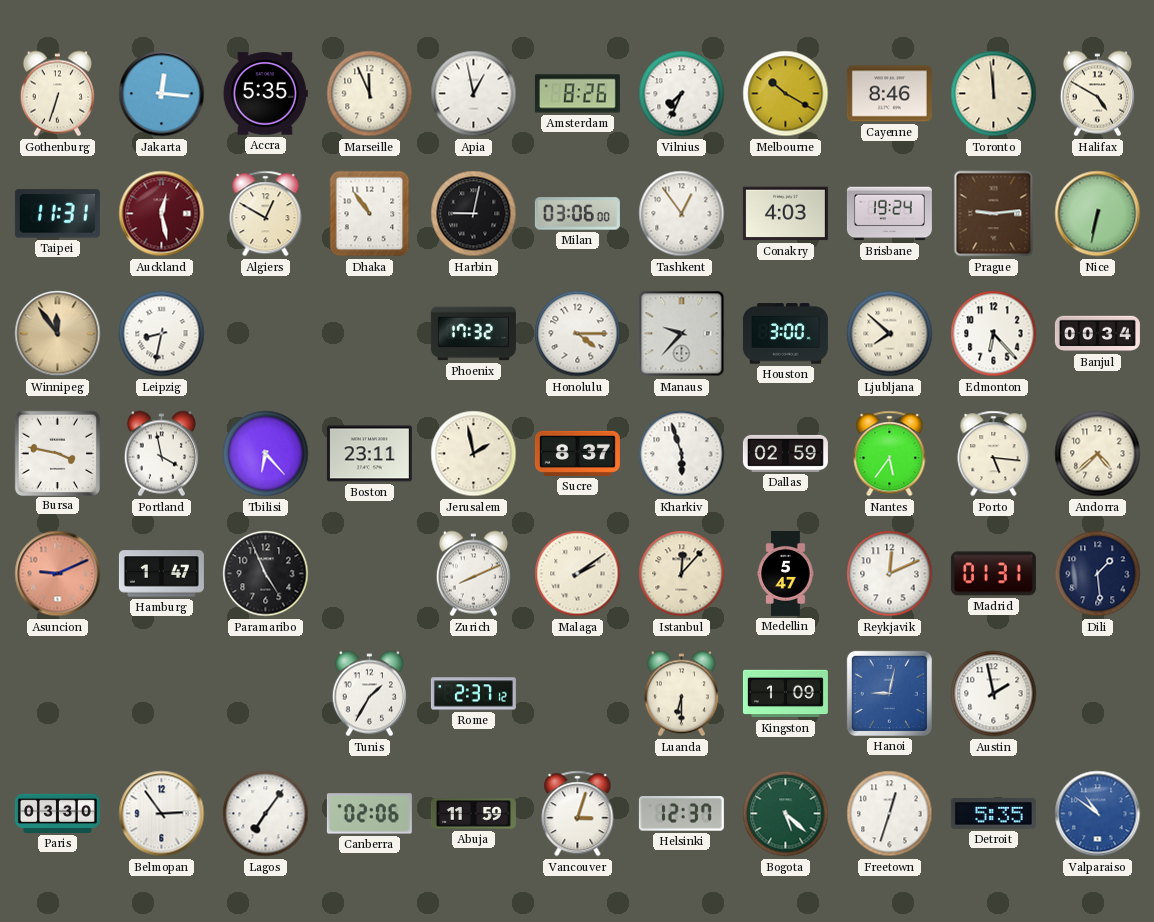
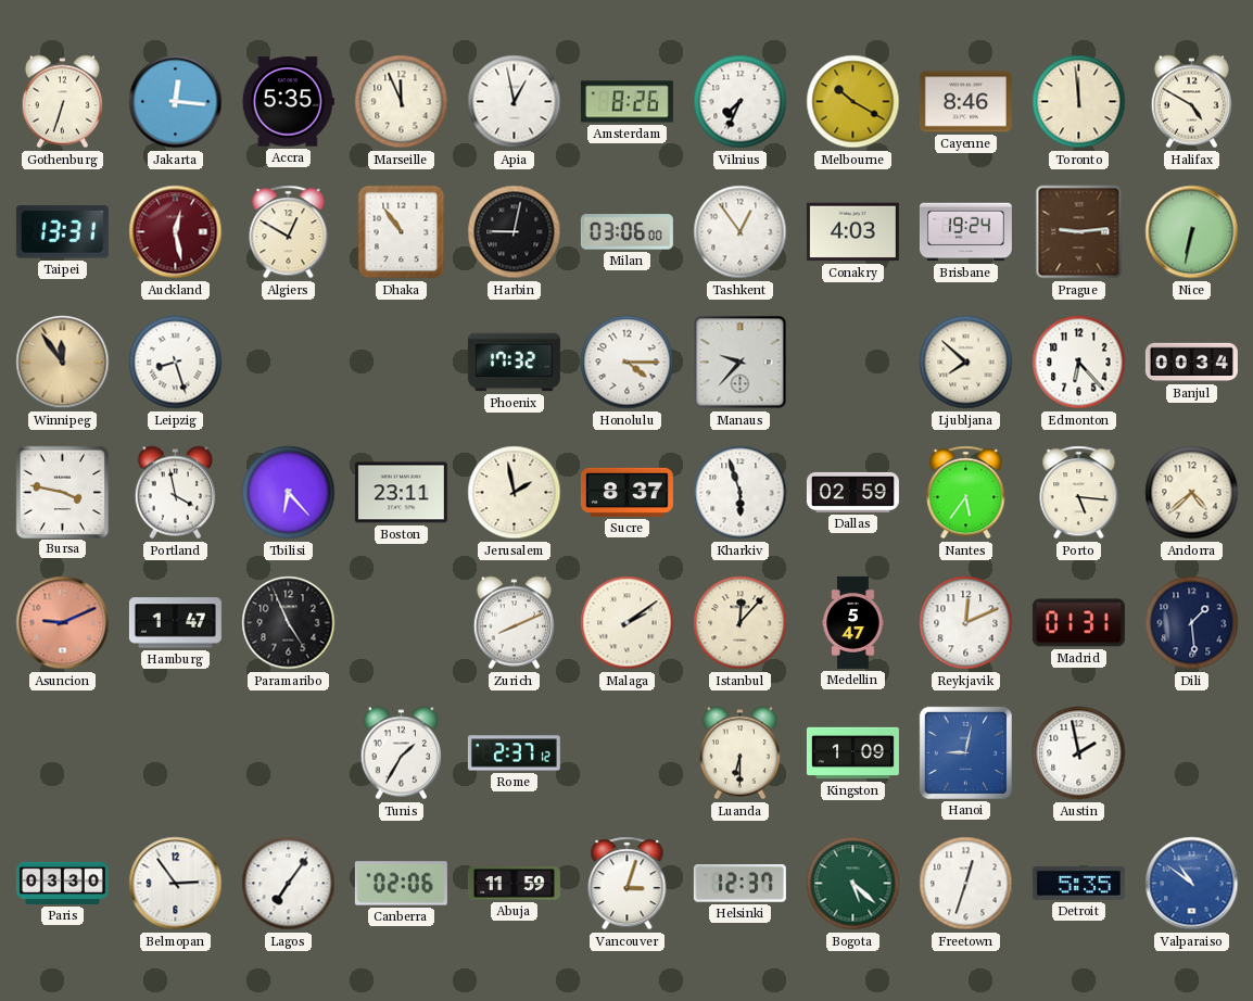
Taipei: 11:31 -> 13:31 (62, 232)
Leipzig: 8:32 -> 8:27 (176, 363)
Houston: 3:00 -> none (785, 334)
